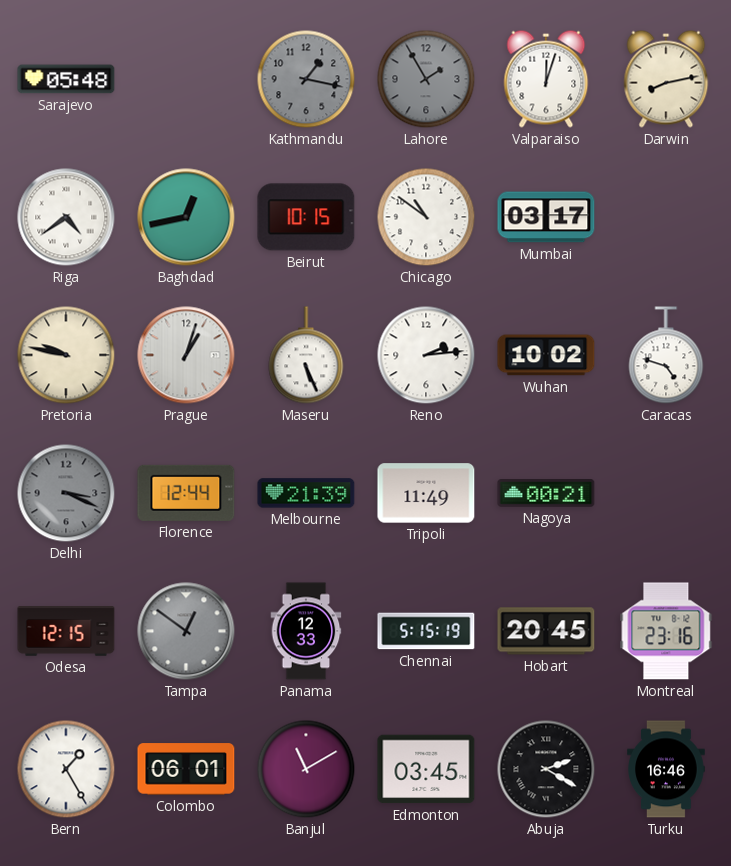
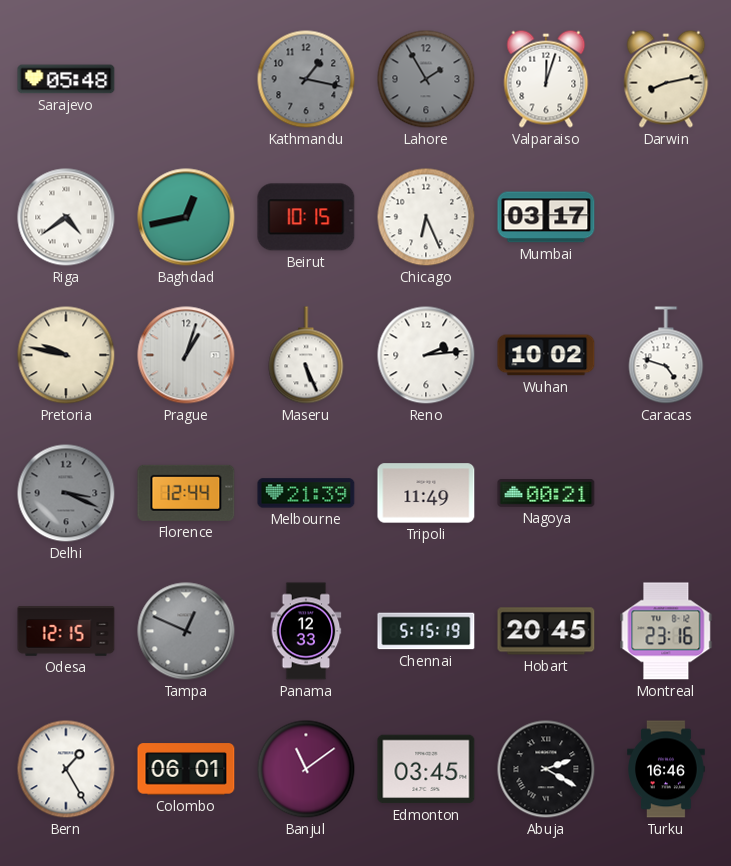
Chicago: 10:51 -> 6:26 (426, 217)
Tampa: 12:51 -> 12:49 (186, 631)
Banjul: 11:10 -> 11:09 (306, 769)
